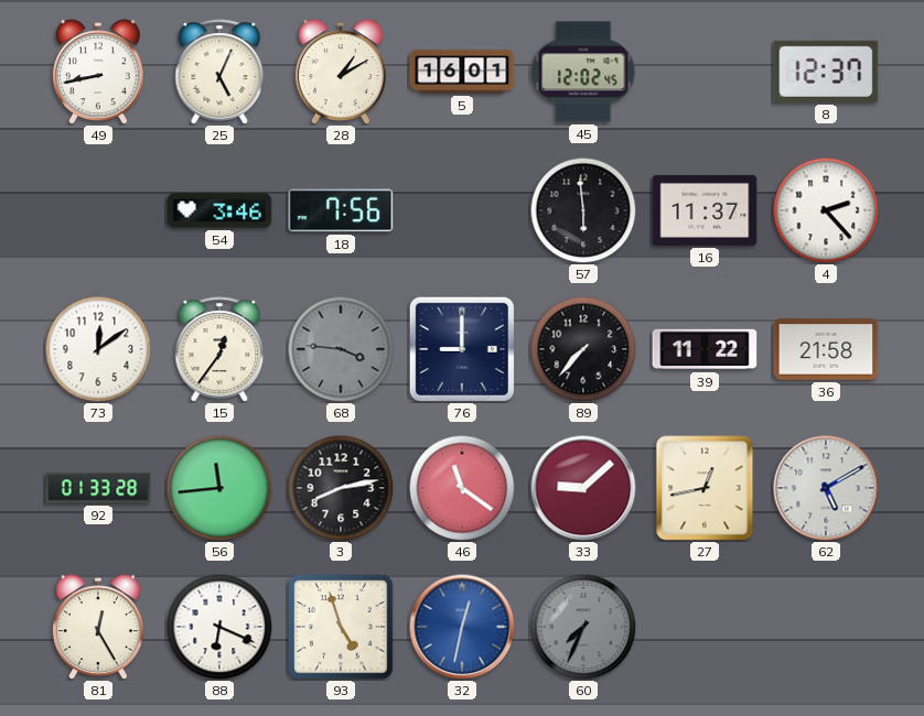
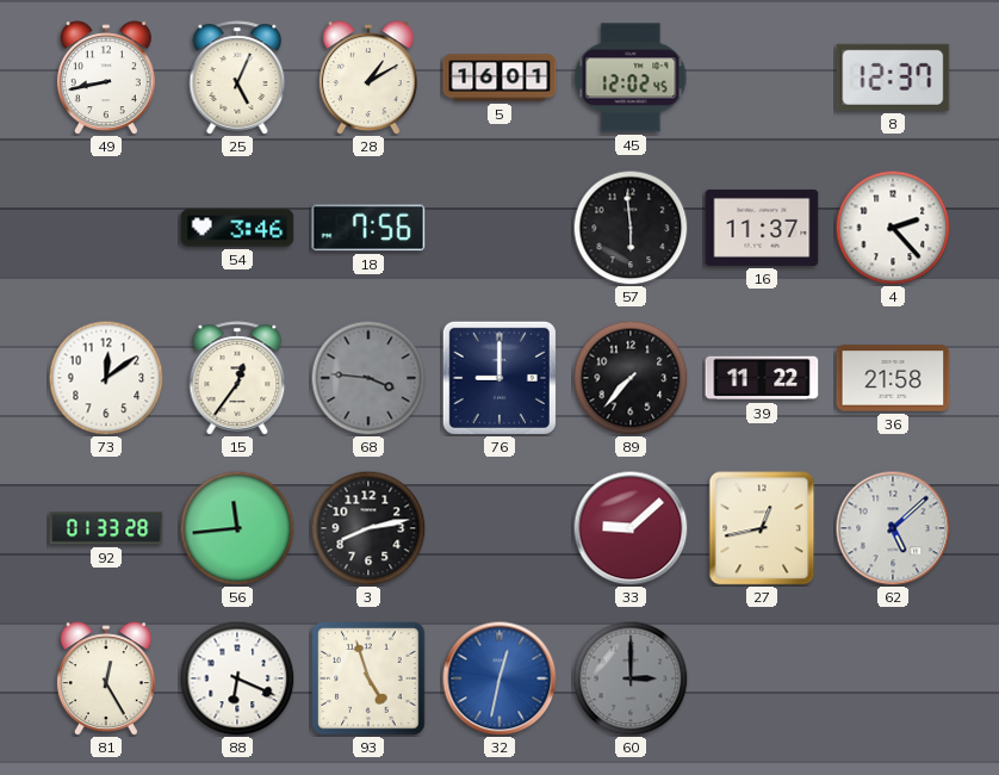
46: 11:21 -> none (462, 488)
62: 5:10 -> 5:08 (893, 528)
60: 7:34 -> 3:00 (631, 678)
